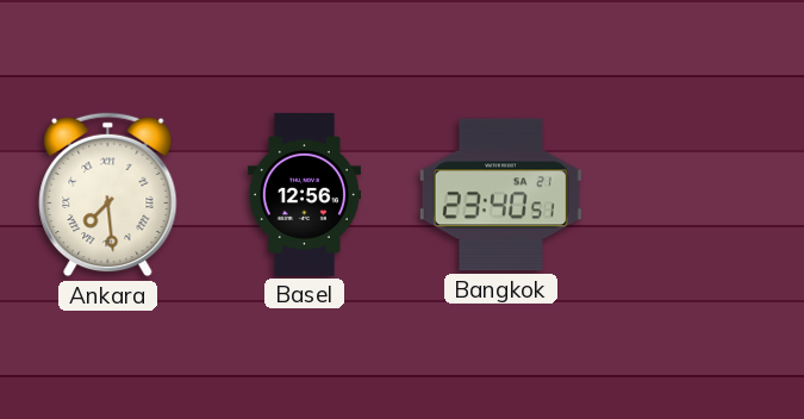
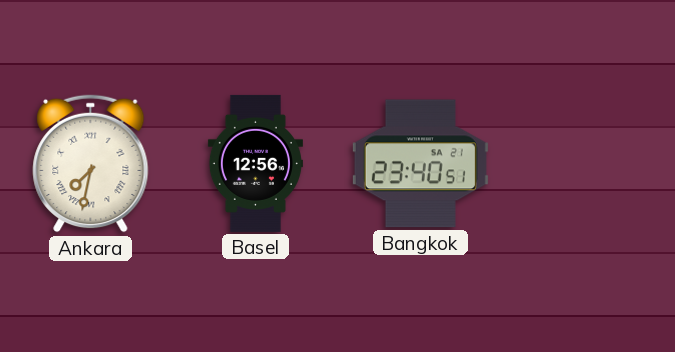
Ankara: 7:29 -> 7:32 (91, 164)
